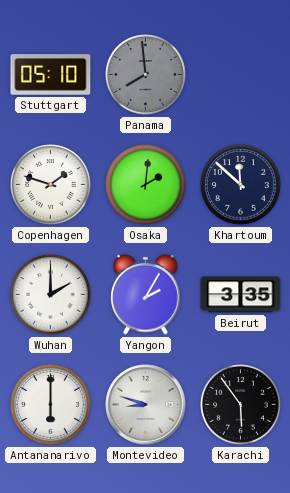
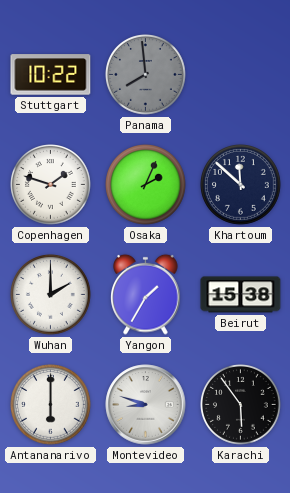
Stuttgart: 05:10 -> 10:22 (51, 75)
Osaka: 2:01 -> 2:04 (146, 185)
Yangon: 2:05 -> 1:35 (146, 294)
Beirut: 3:35 -> 15:38 (241, 295)
